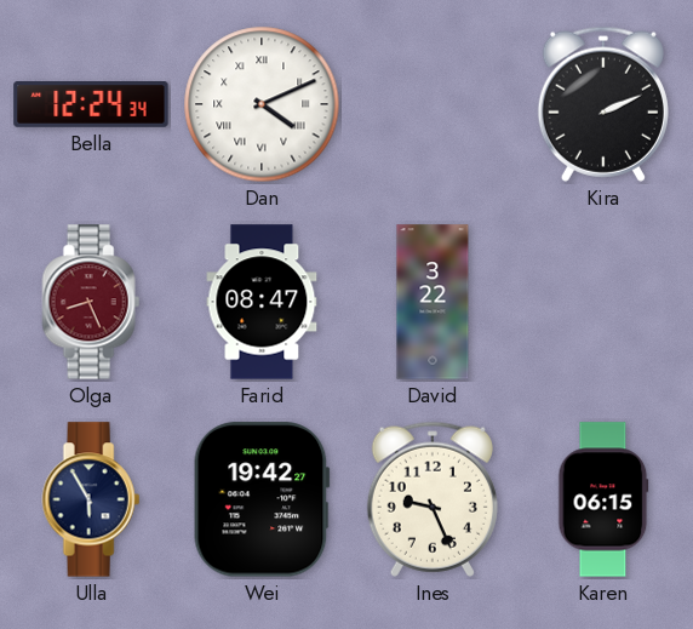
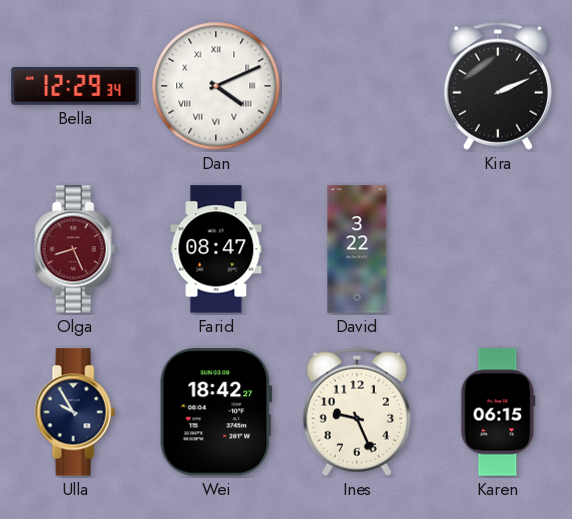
Bella: 12:24 -> 12:29 (75, 87)
Ulla: 5:55 -> 9:55 (75, 412)
Wei: 19:42 -> 18:42 (216, 412)
